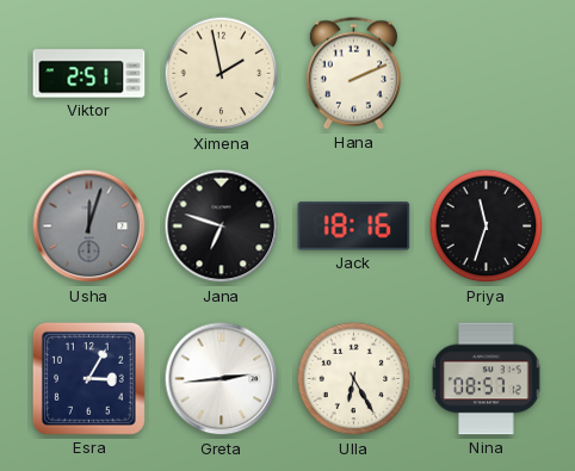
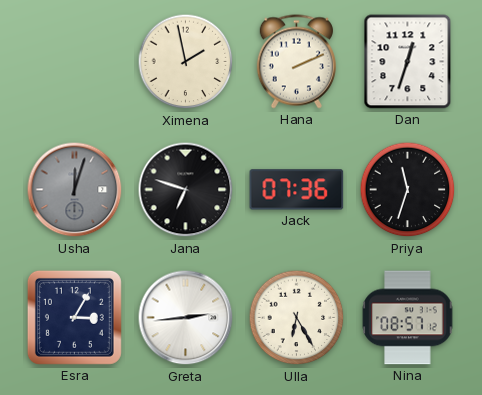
Viktor: 2:51 -> none (89, 74)
Dan: none -> 12:33 (408, 62)
Jack: 18:16 -> 07:36 (297, 190)
